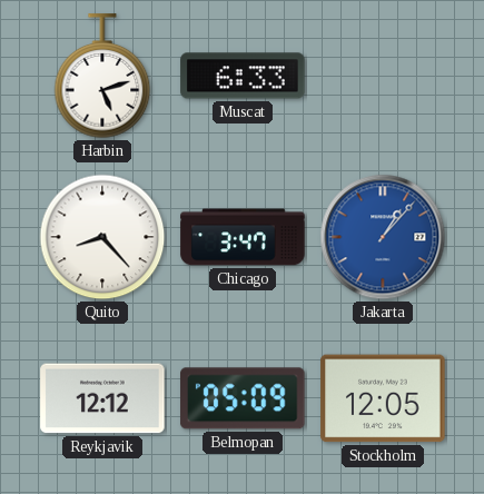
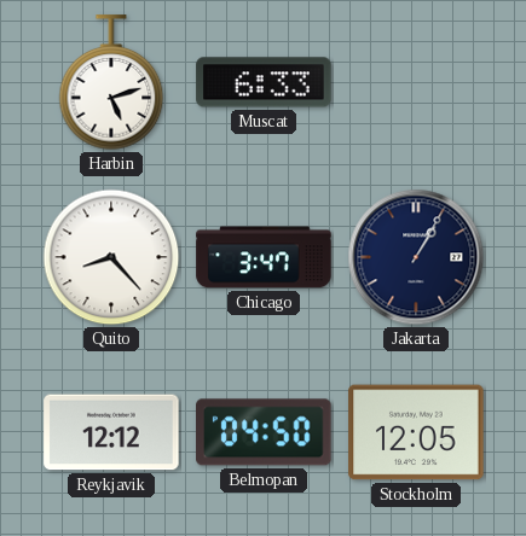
Jakarta: 1:07 -> 1:05 (416, 257)
Jakarta dial: blue -> navy (416, 257)
Belmopan: 05:09 -> 04:50 (264, 432)
